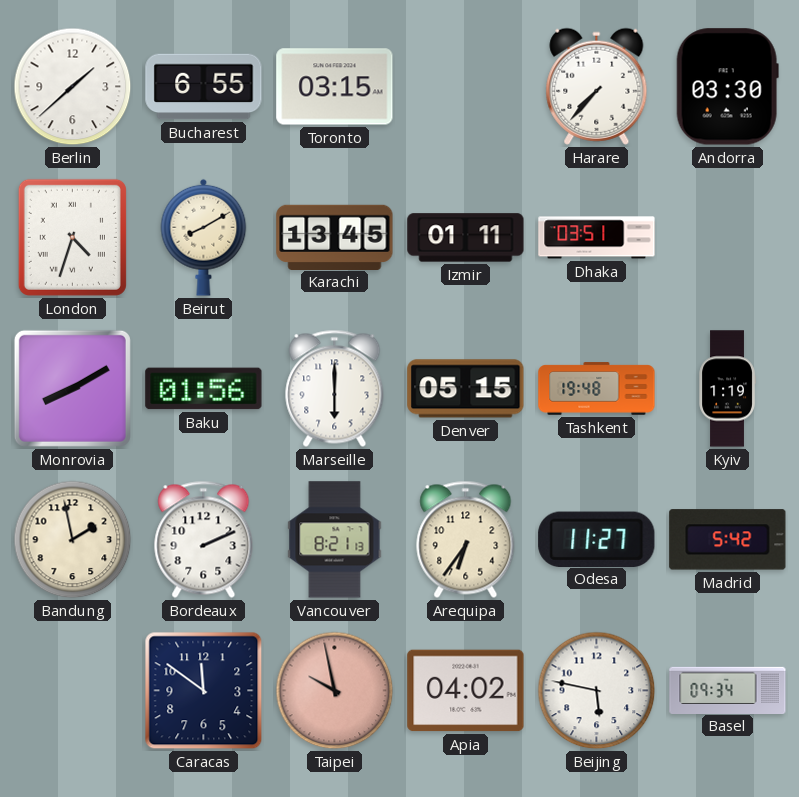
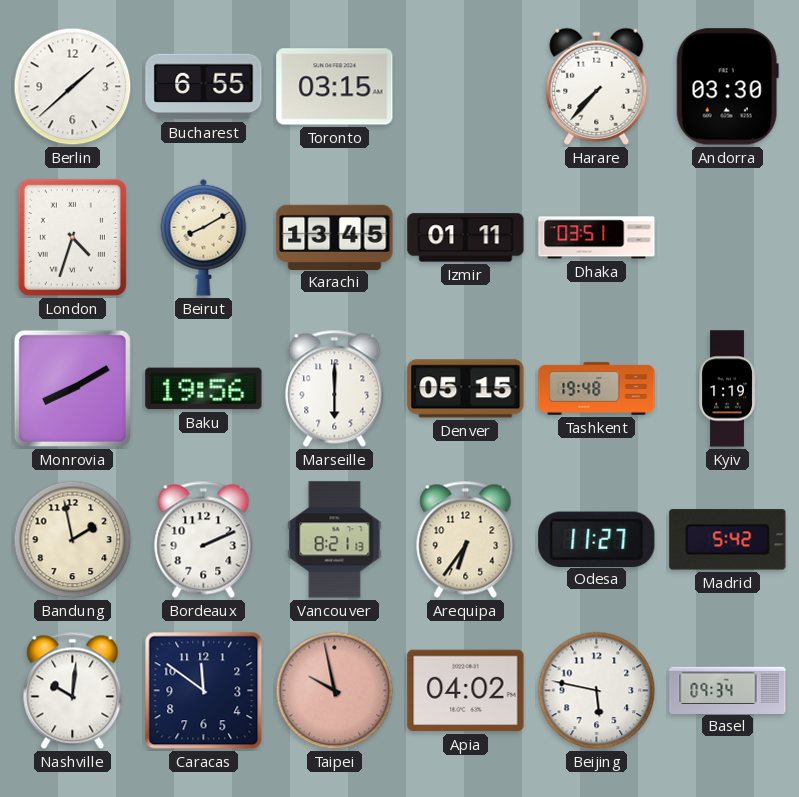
Baku: 01:56 -> 19:56 (204, 389)
Nashville: none -> 10:01 (73, 690)
